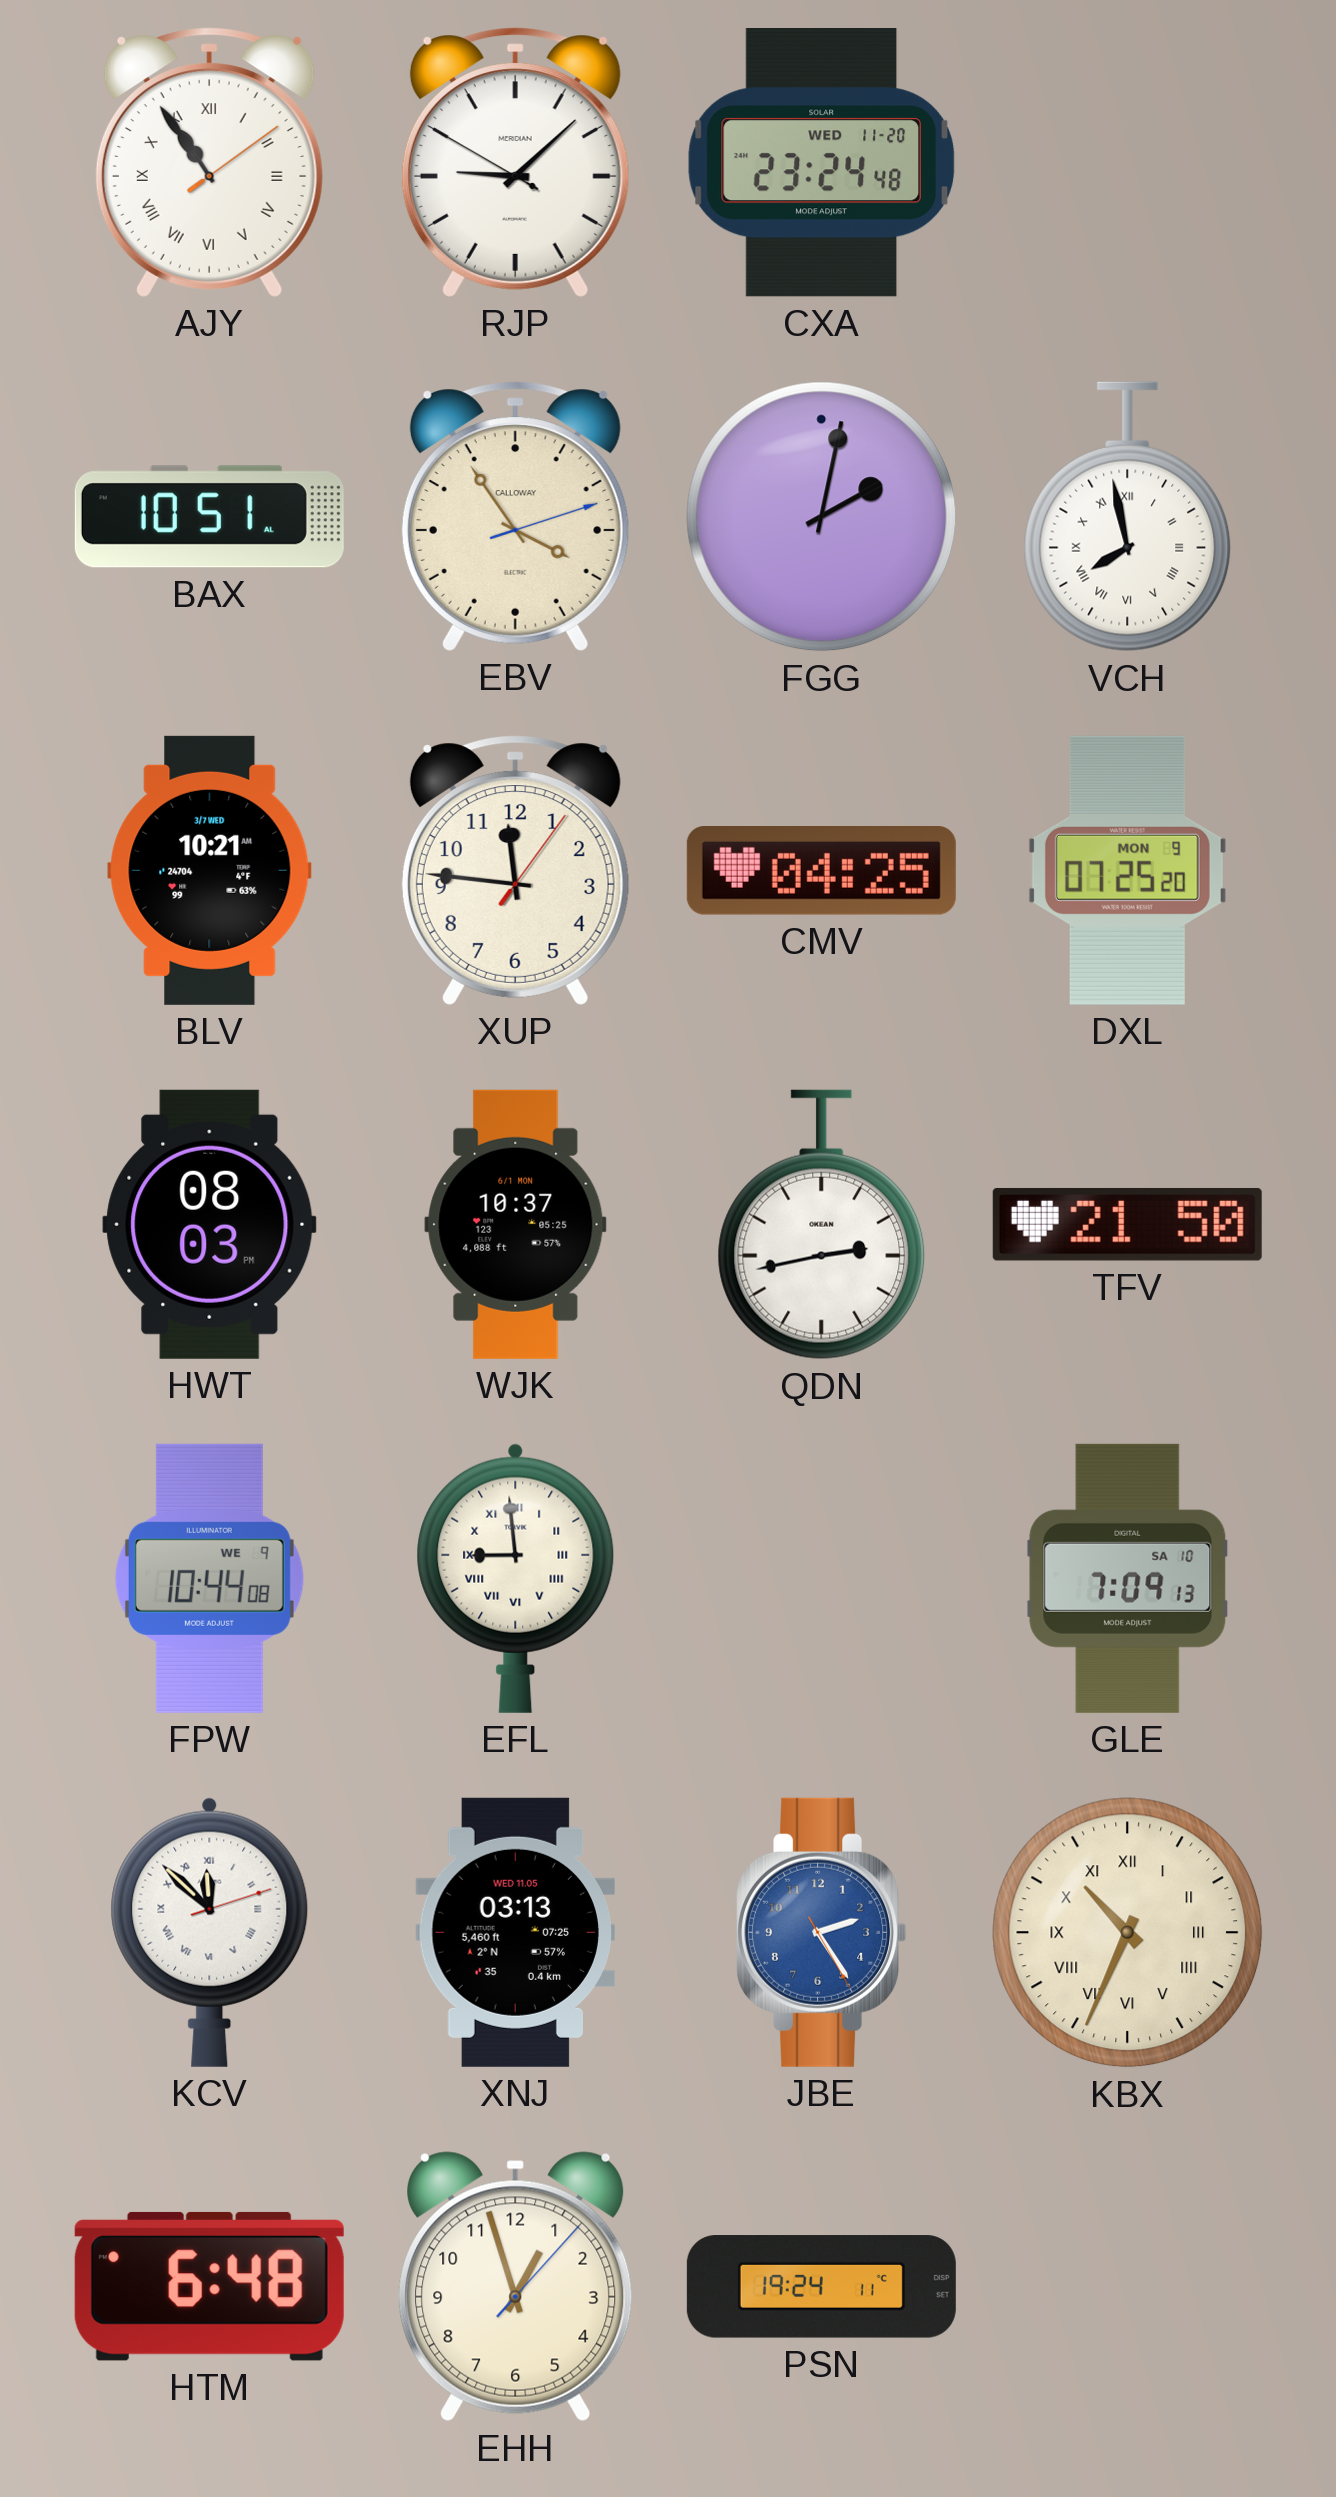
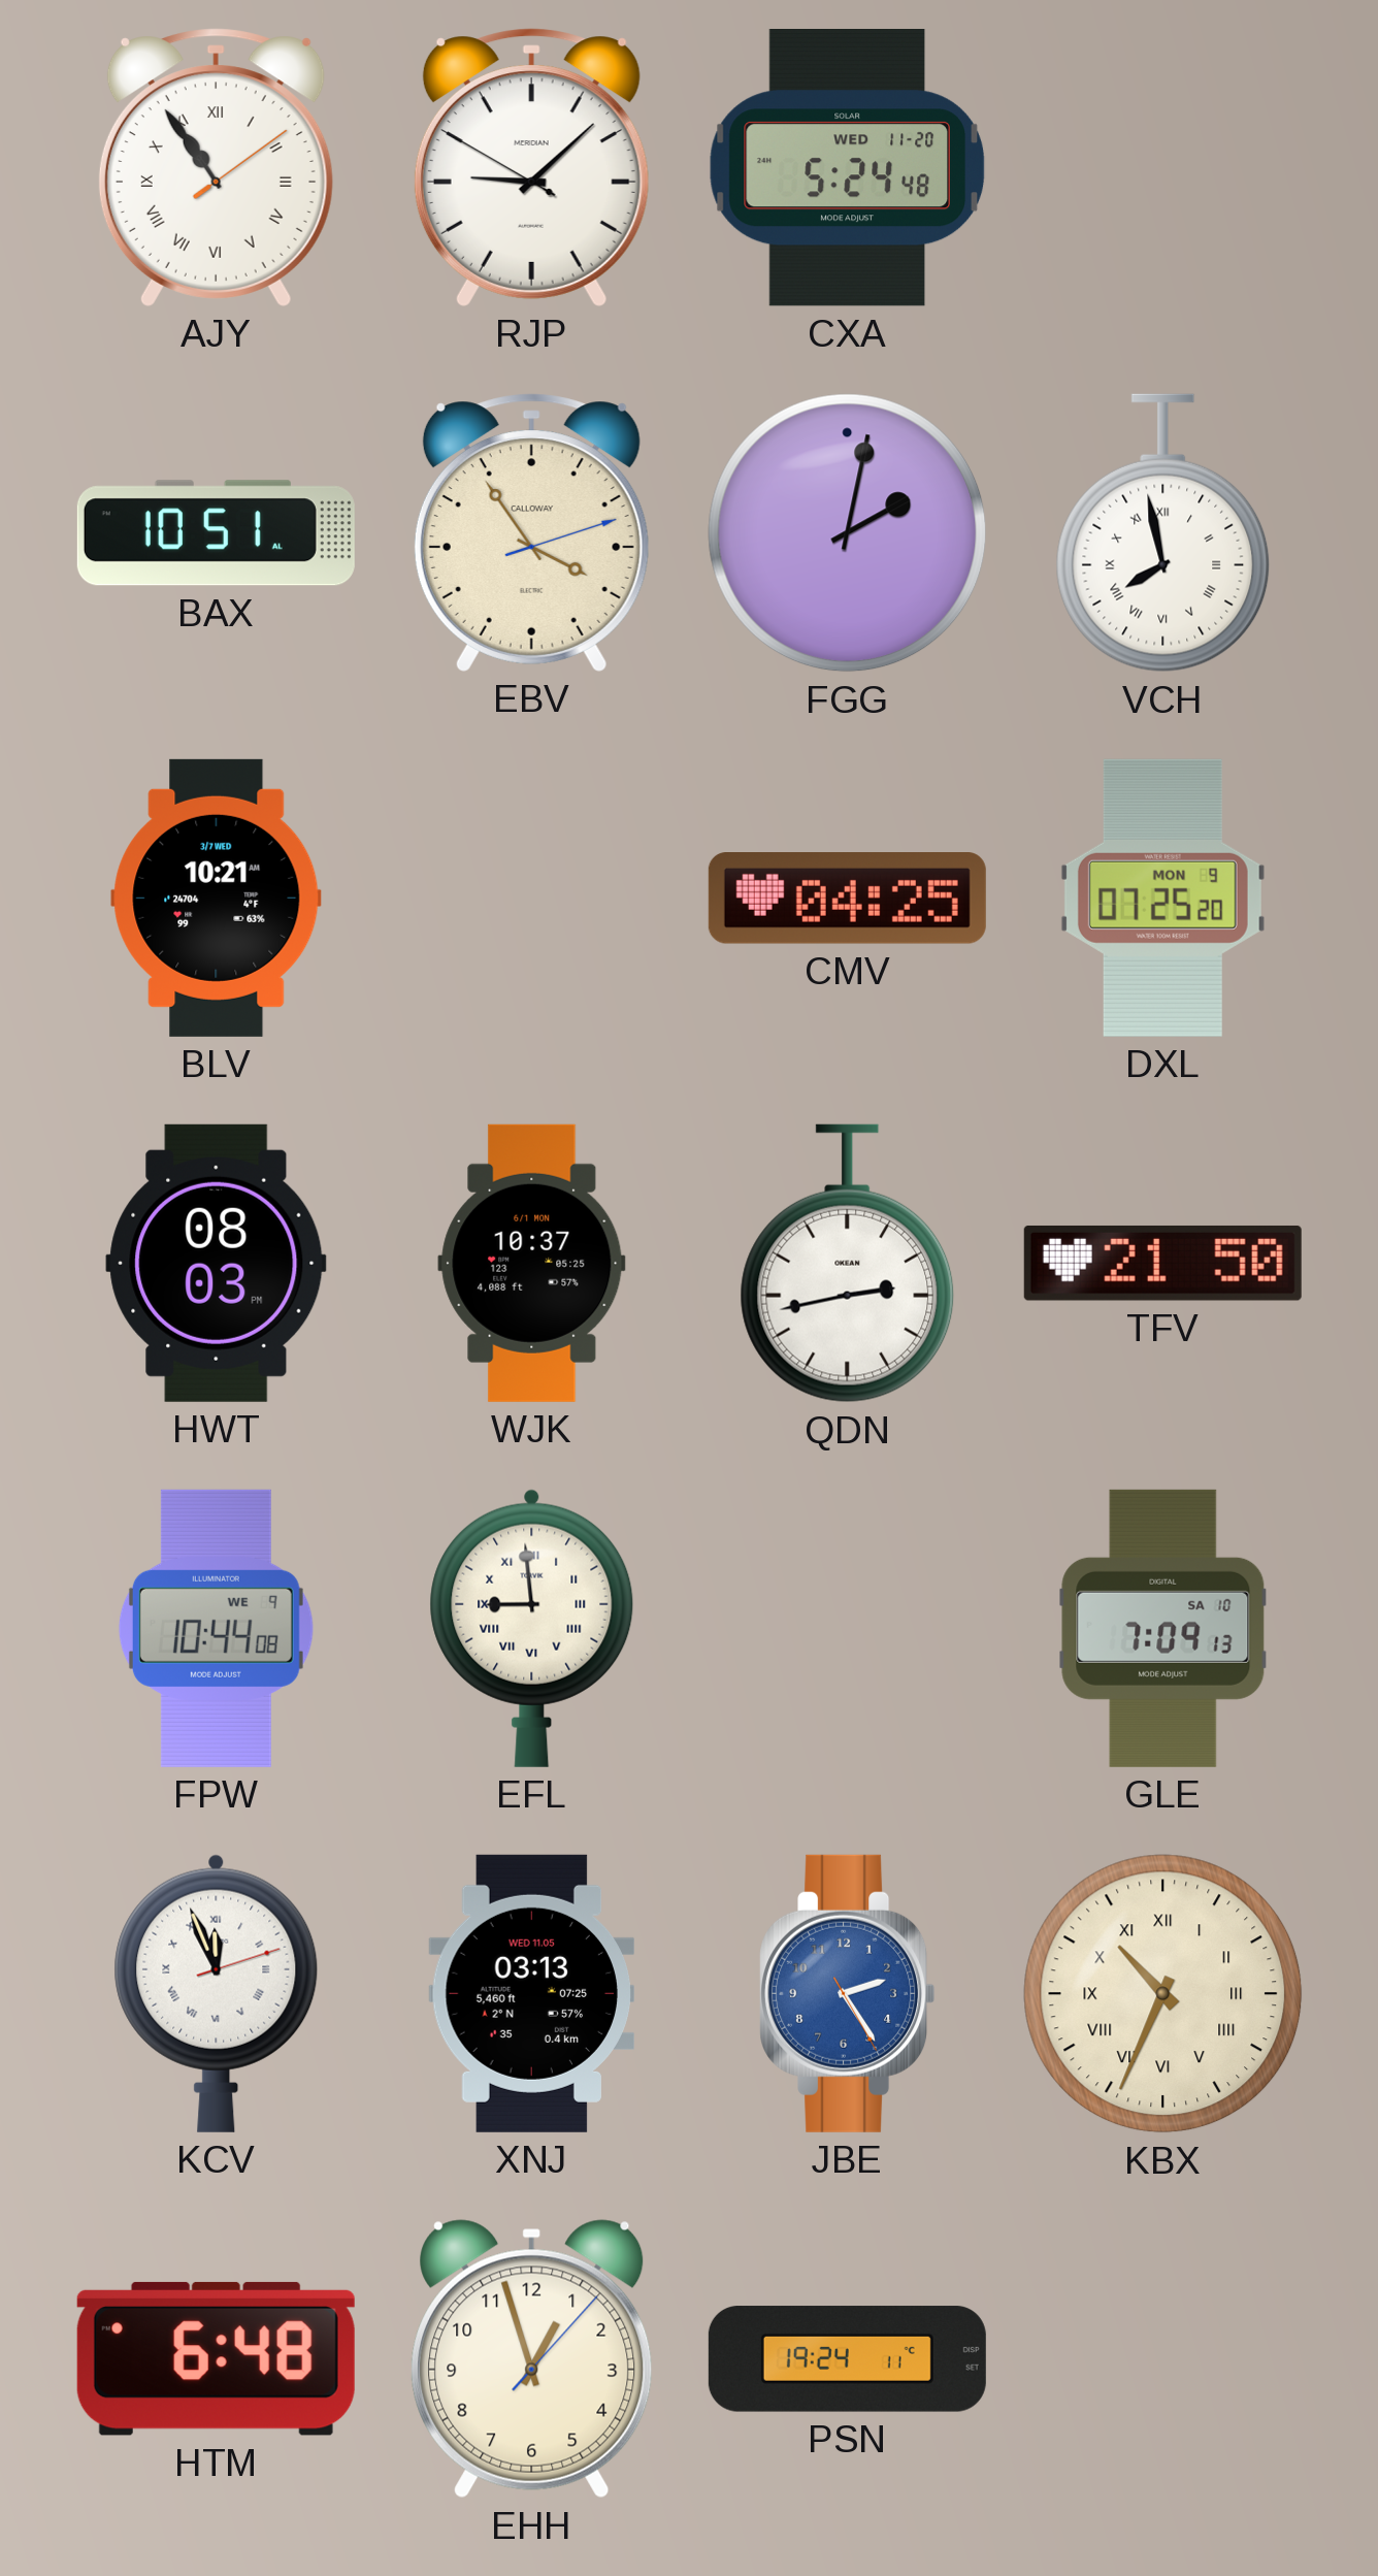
CXA: 23:24 -> 5:24 (847, 168)
XUP: 11:46 -> none (515, 870)
KCV: 11:52 -> 11:56 (217, 1993)
